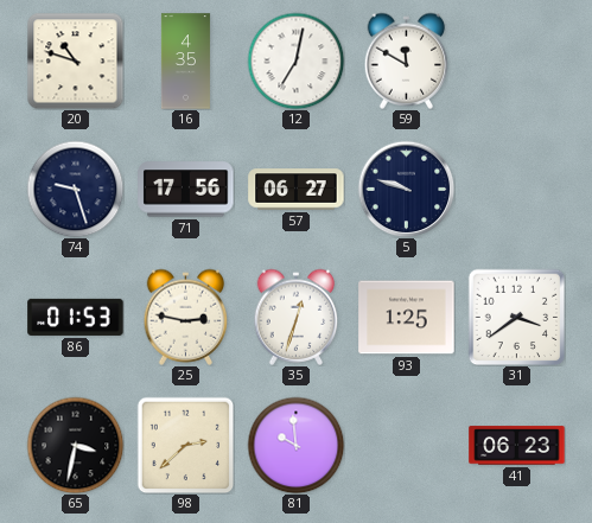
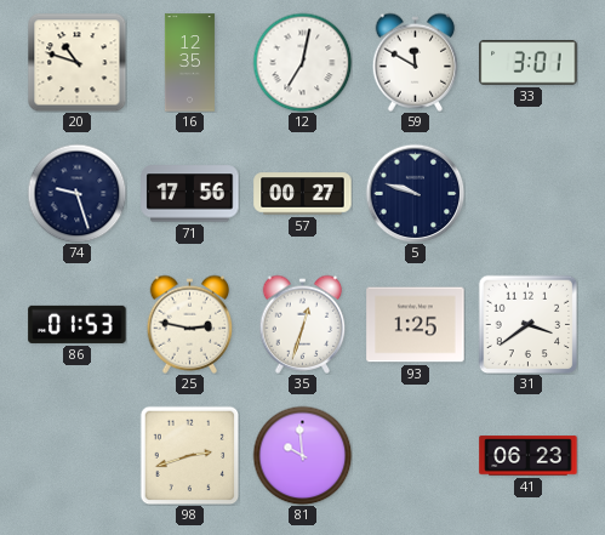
16: 4:35 -> 12:35 (189, 63)
33: none -> 3:01 (529, 63)
57: 06:27 -> 00:27 (303, 194)
65: 3:32 -> none (75, 445)
98: 2:38 -> 2:42 (189, 455)
